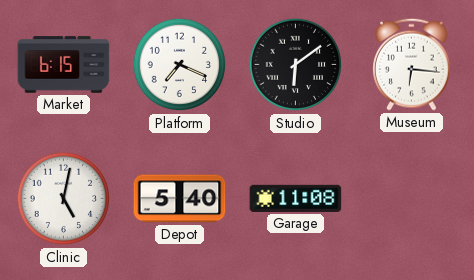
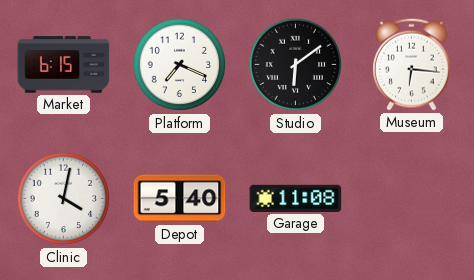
Clinic: 5:02 -> 4:02 (64, 199)
